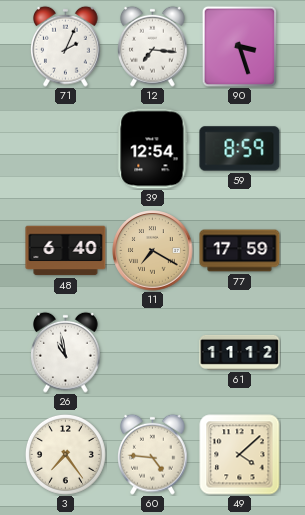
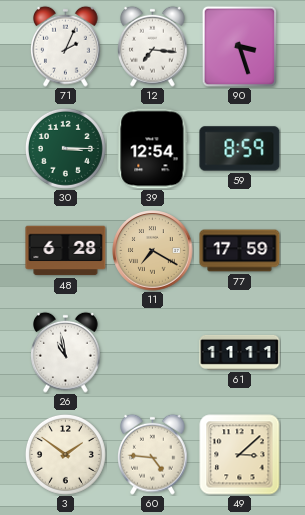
30: none -> 3:15 (65, 148)
48: 6:40 -> 6:28 (66, 251)
61: 11:12 -> 11:11 (240, 352)
3: 7:24 -> 1:51 (65, 454)
49: 4:08 -> 3:08 (240, 455)
